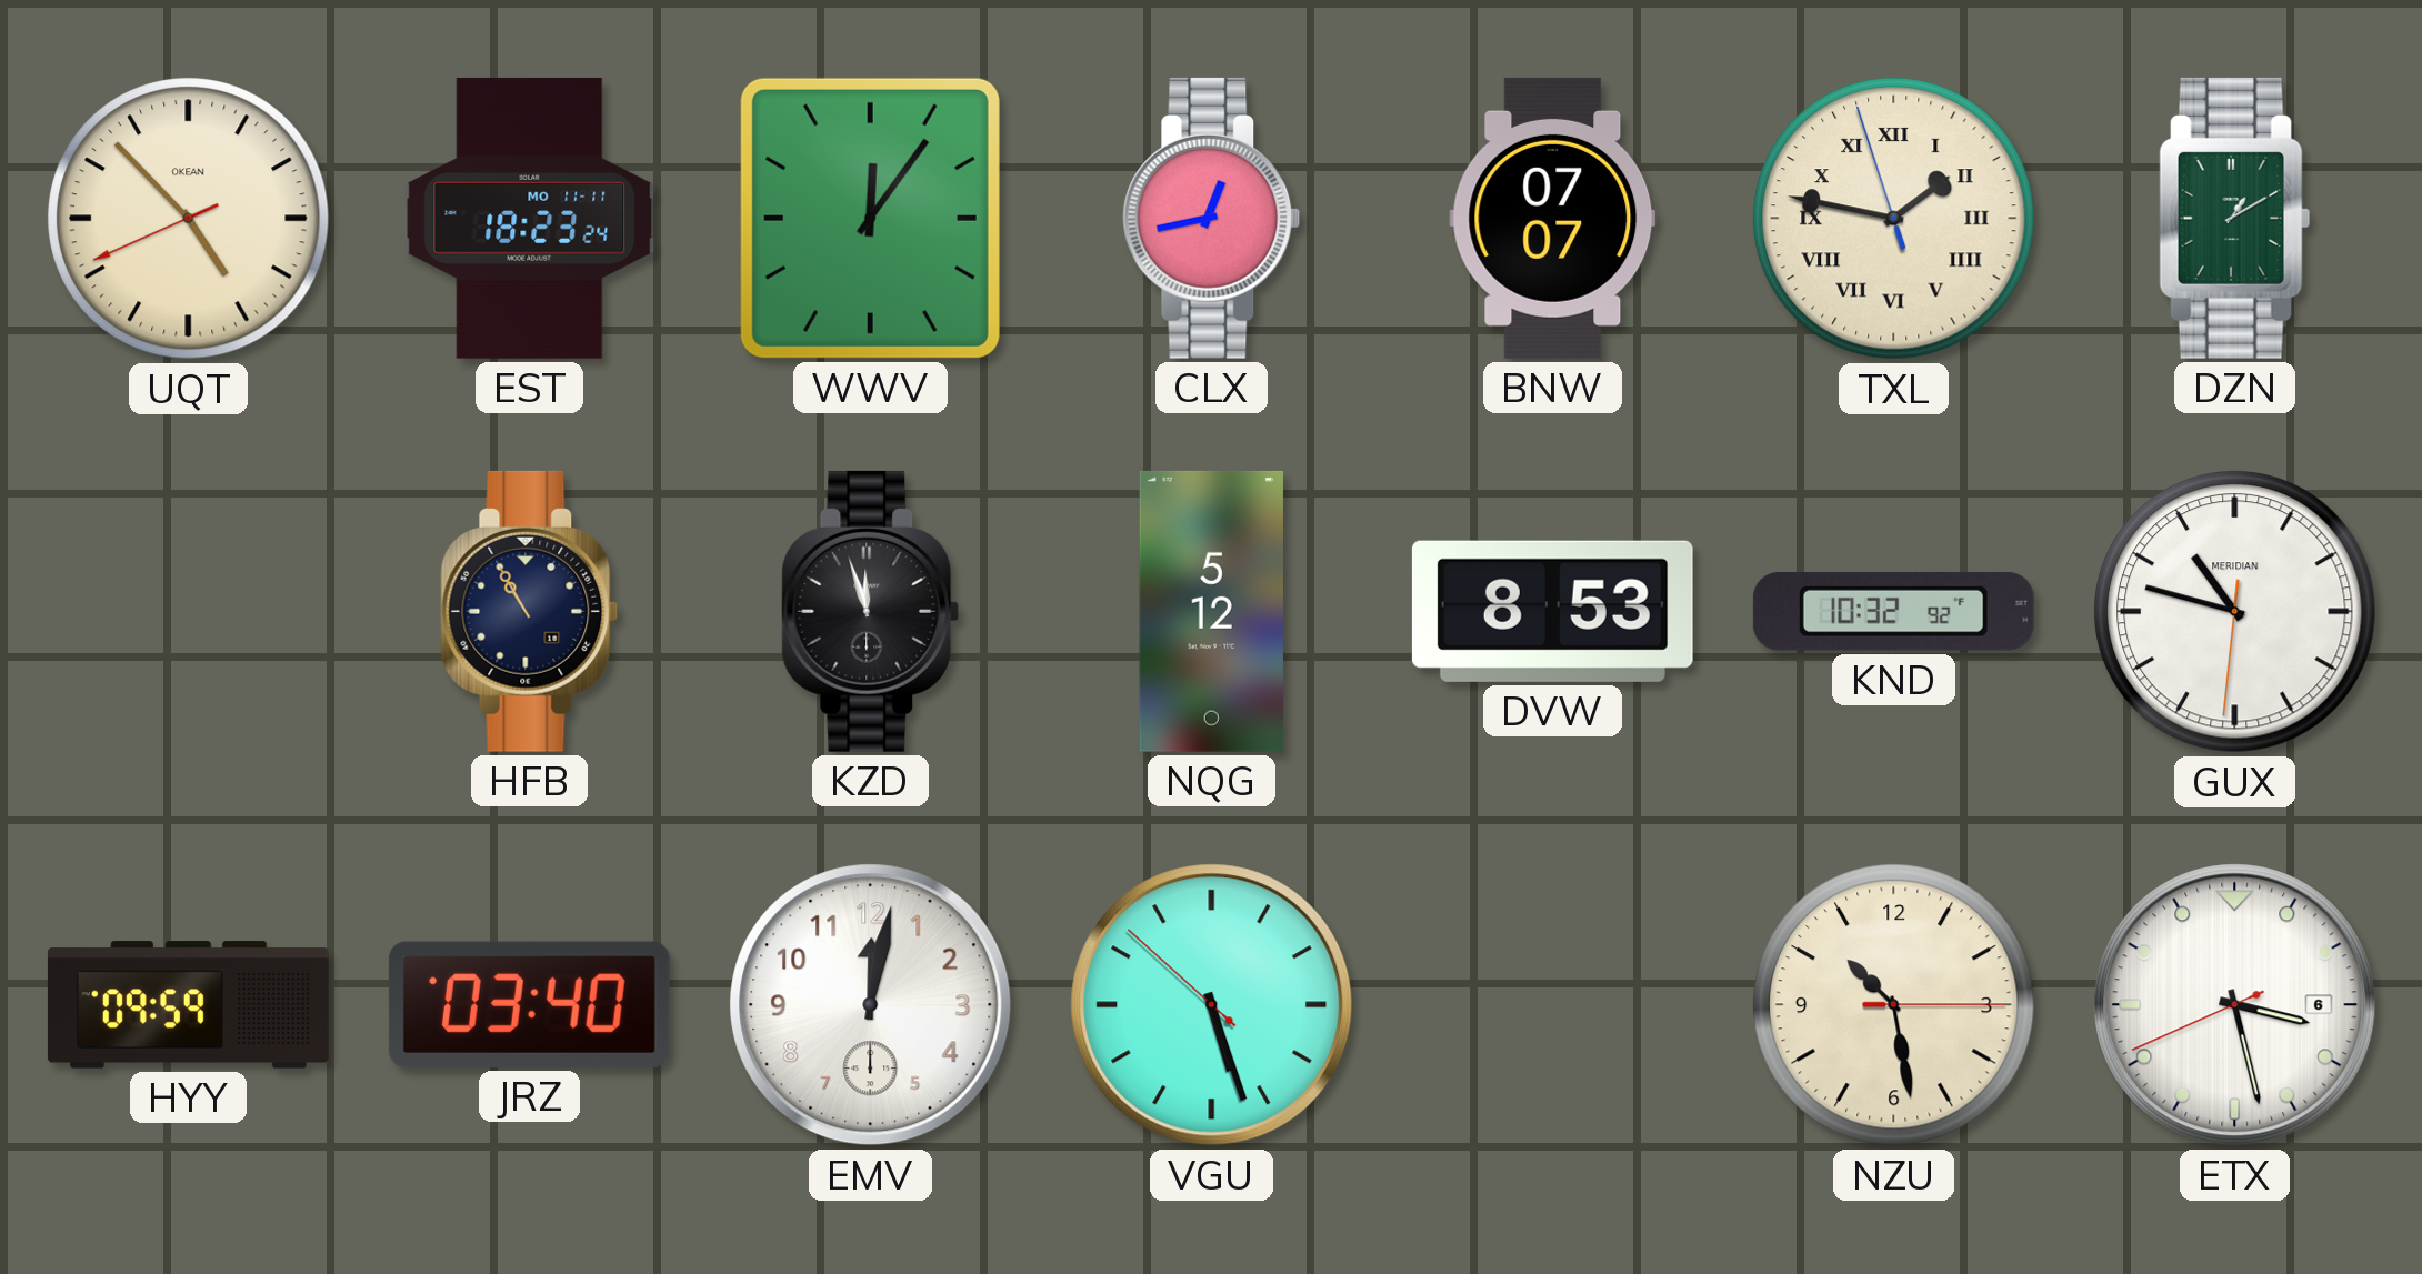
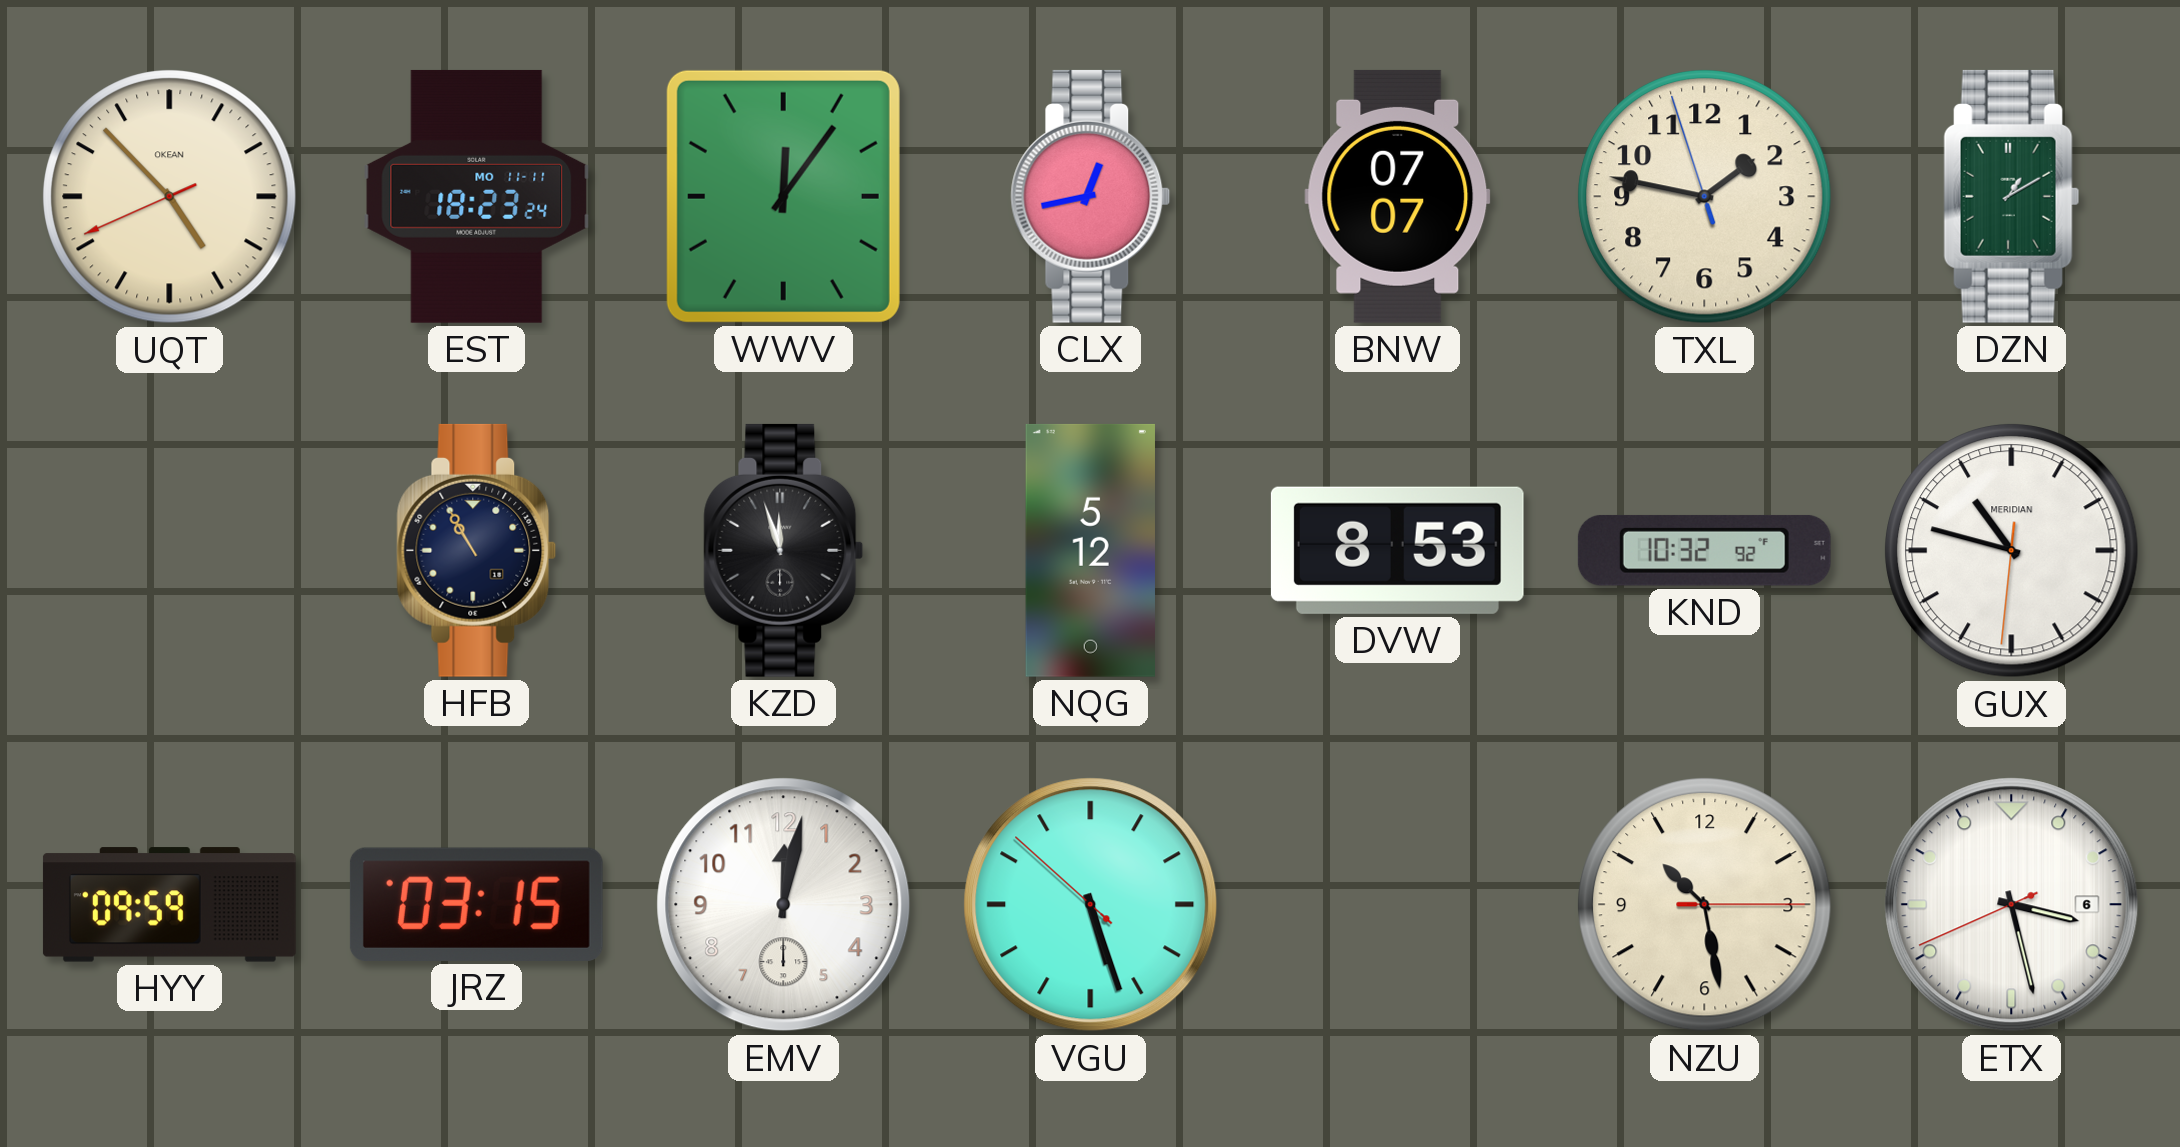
TXL numerals: Roman -> Arabic (1705, 197)
JRZ: 03:40 -> 03:15 (476, 904)
